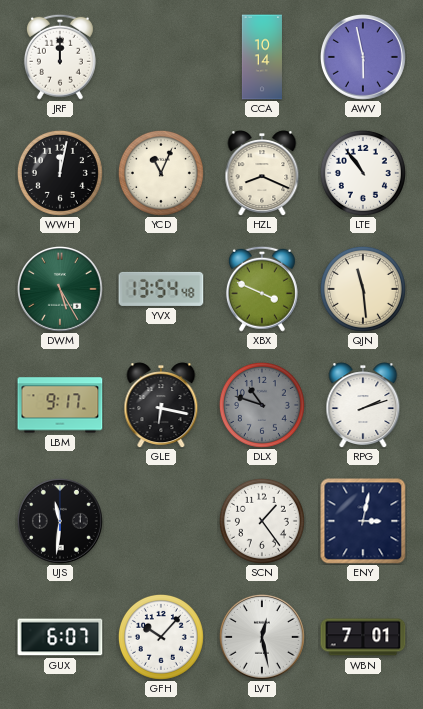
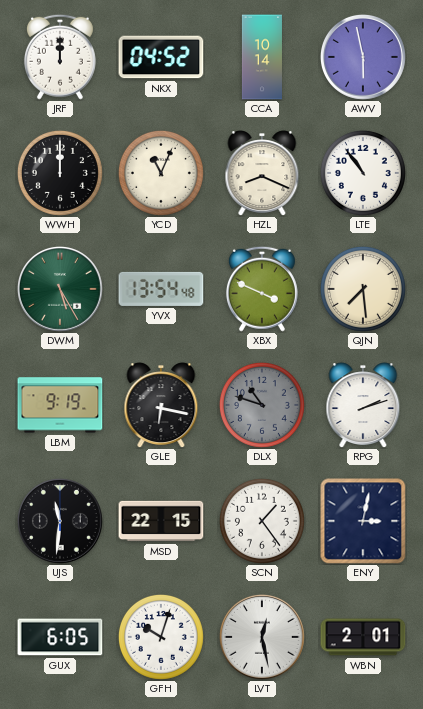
NKX: none -> 04:52 (161, 57)
WWH: 12:02 -> 12:00 (60, 173)
QJN: 11:29 -> 7:29 (363, 289)
LBM: 9:17 -> 9:19 (60, 405)
MSD: none -> 22:15 (161, 521)
GUX: 6:07 -> 6:05 (60, 637)
GFH: 10:07 -> 10:03 (161, 637)
WBN: 7:01 -> 2:01 (363, 637)
